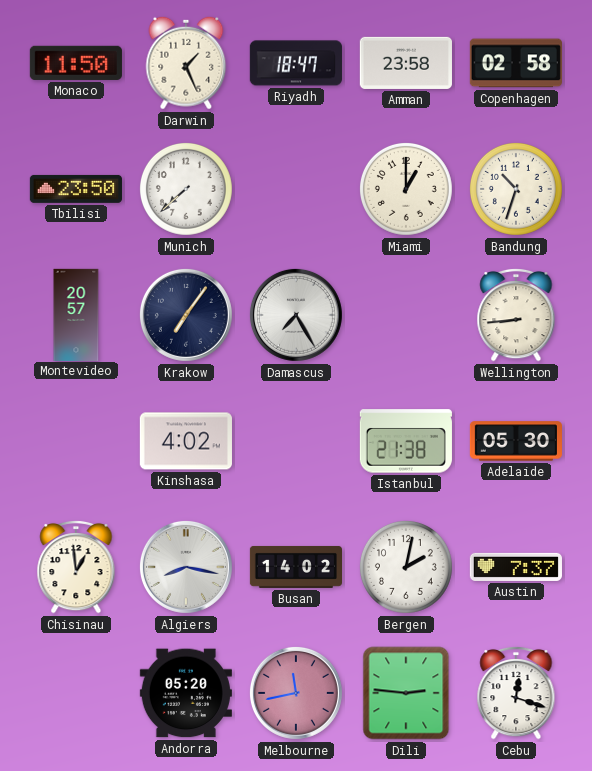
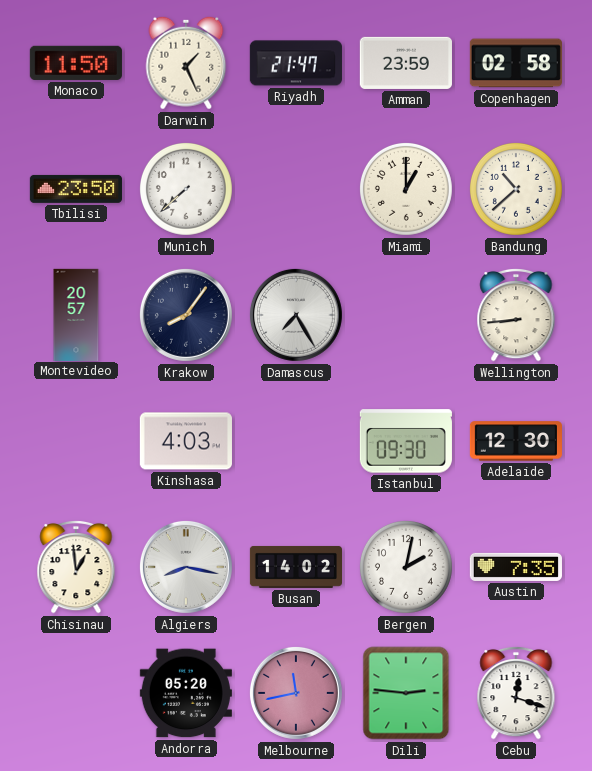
Riyadh: 18:47 -> 21:47 (296, 63)
Amman: 23:58 -> 23:59 (406, 63)
Bandung: 10:33 -> 10:38 (516, 189)
Krakow: 7:06 -> 8:06 (186, 315)
Kinshasa: 4:02 -> 4:03 (186, 441)
Istanbul: 21:38 -> 09:30 (406, 441)
Adelaide: 05:30 -> 12:30 (516, 441)
Austin: 7:37 -> 7:35 (516, 567)
